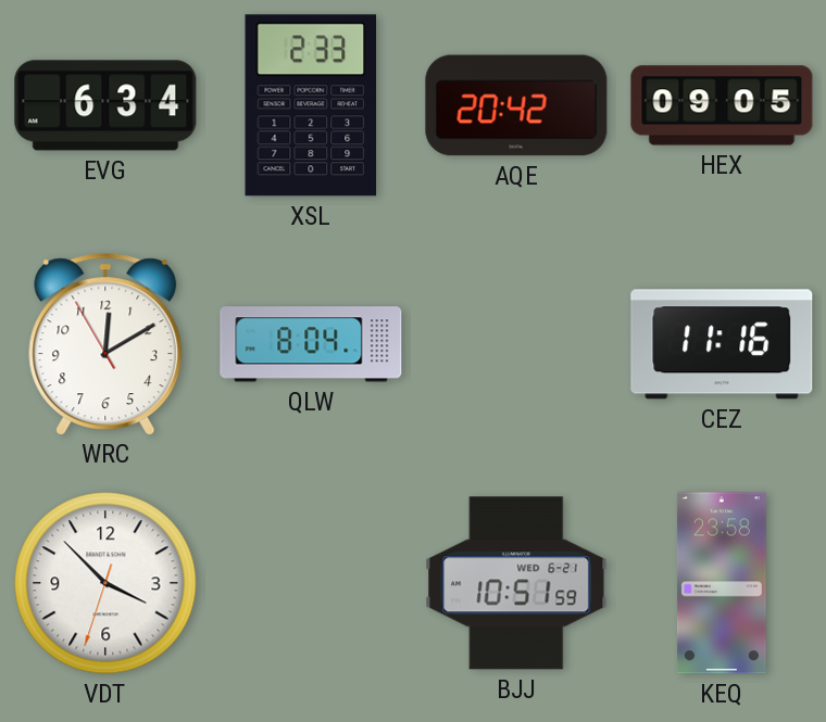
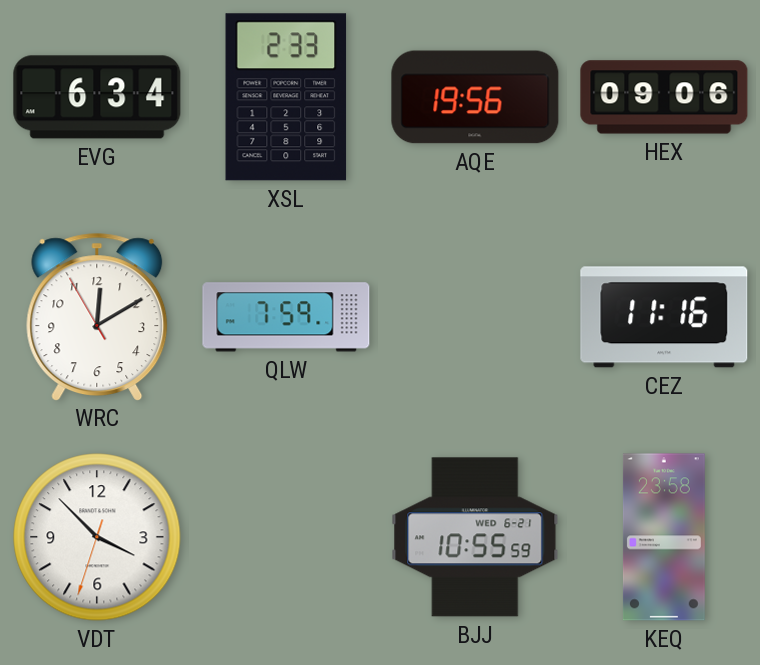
AQE: 20:42 -> 19:56 (475, 97)
HEX: 09:05 -> 09:06 (664, 97)
QLW: 8:04 -> 7:59 (286, 317)
BJJ: 10:51 -> 10:55 (475, 537)
